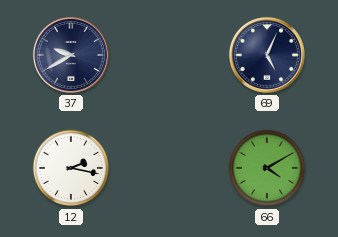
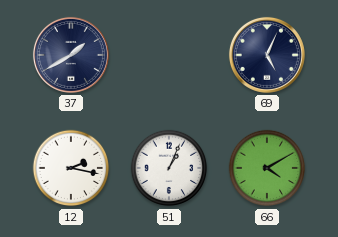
37: 9:40 -> 1:40 (71, 55)
51: none -> 1:04 (169, 168)
